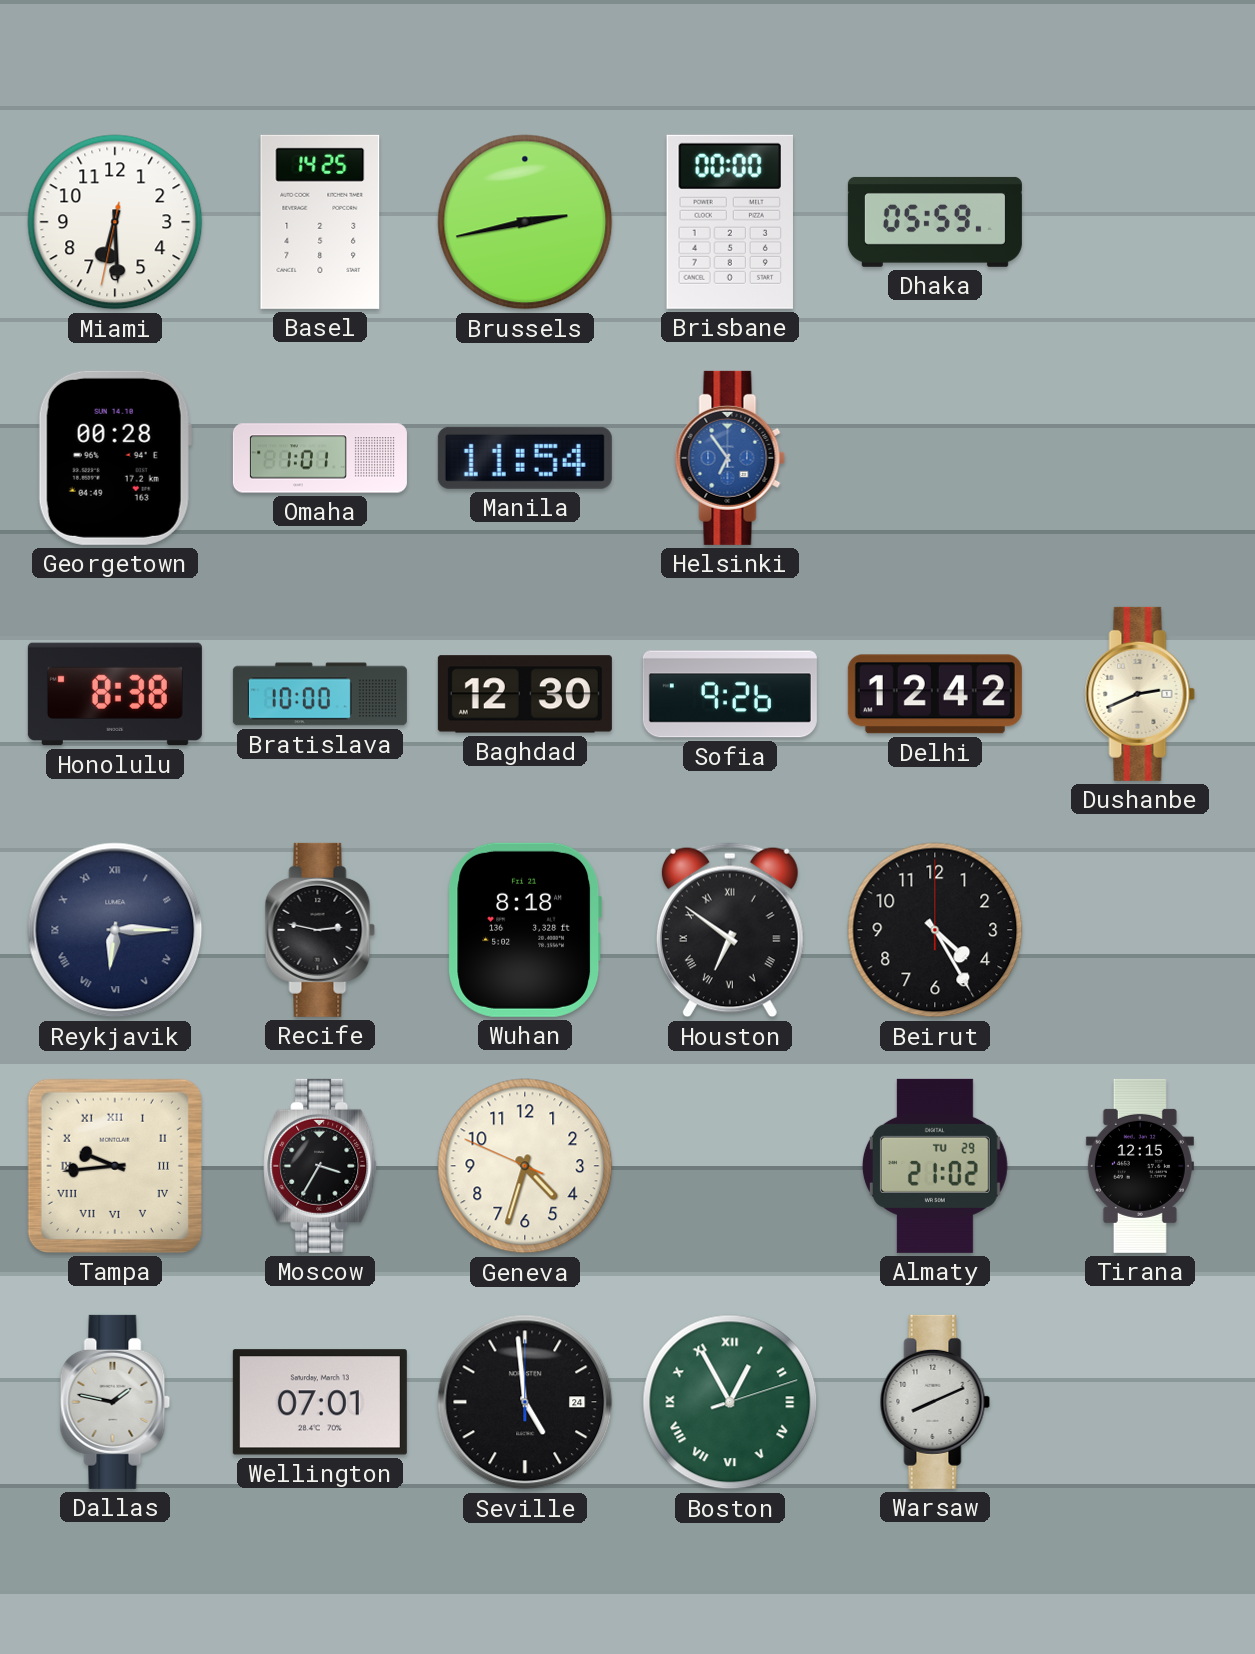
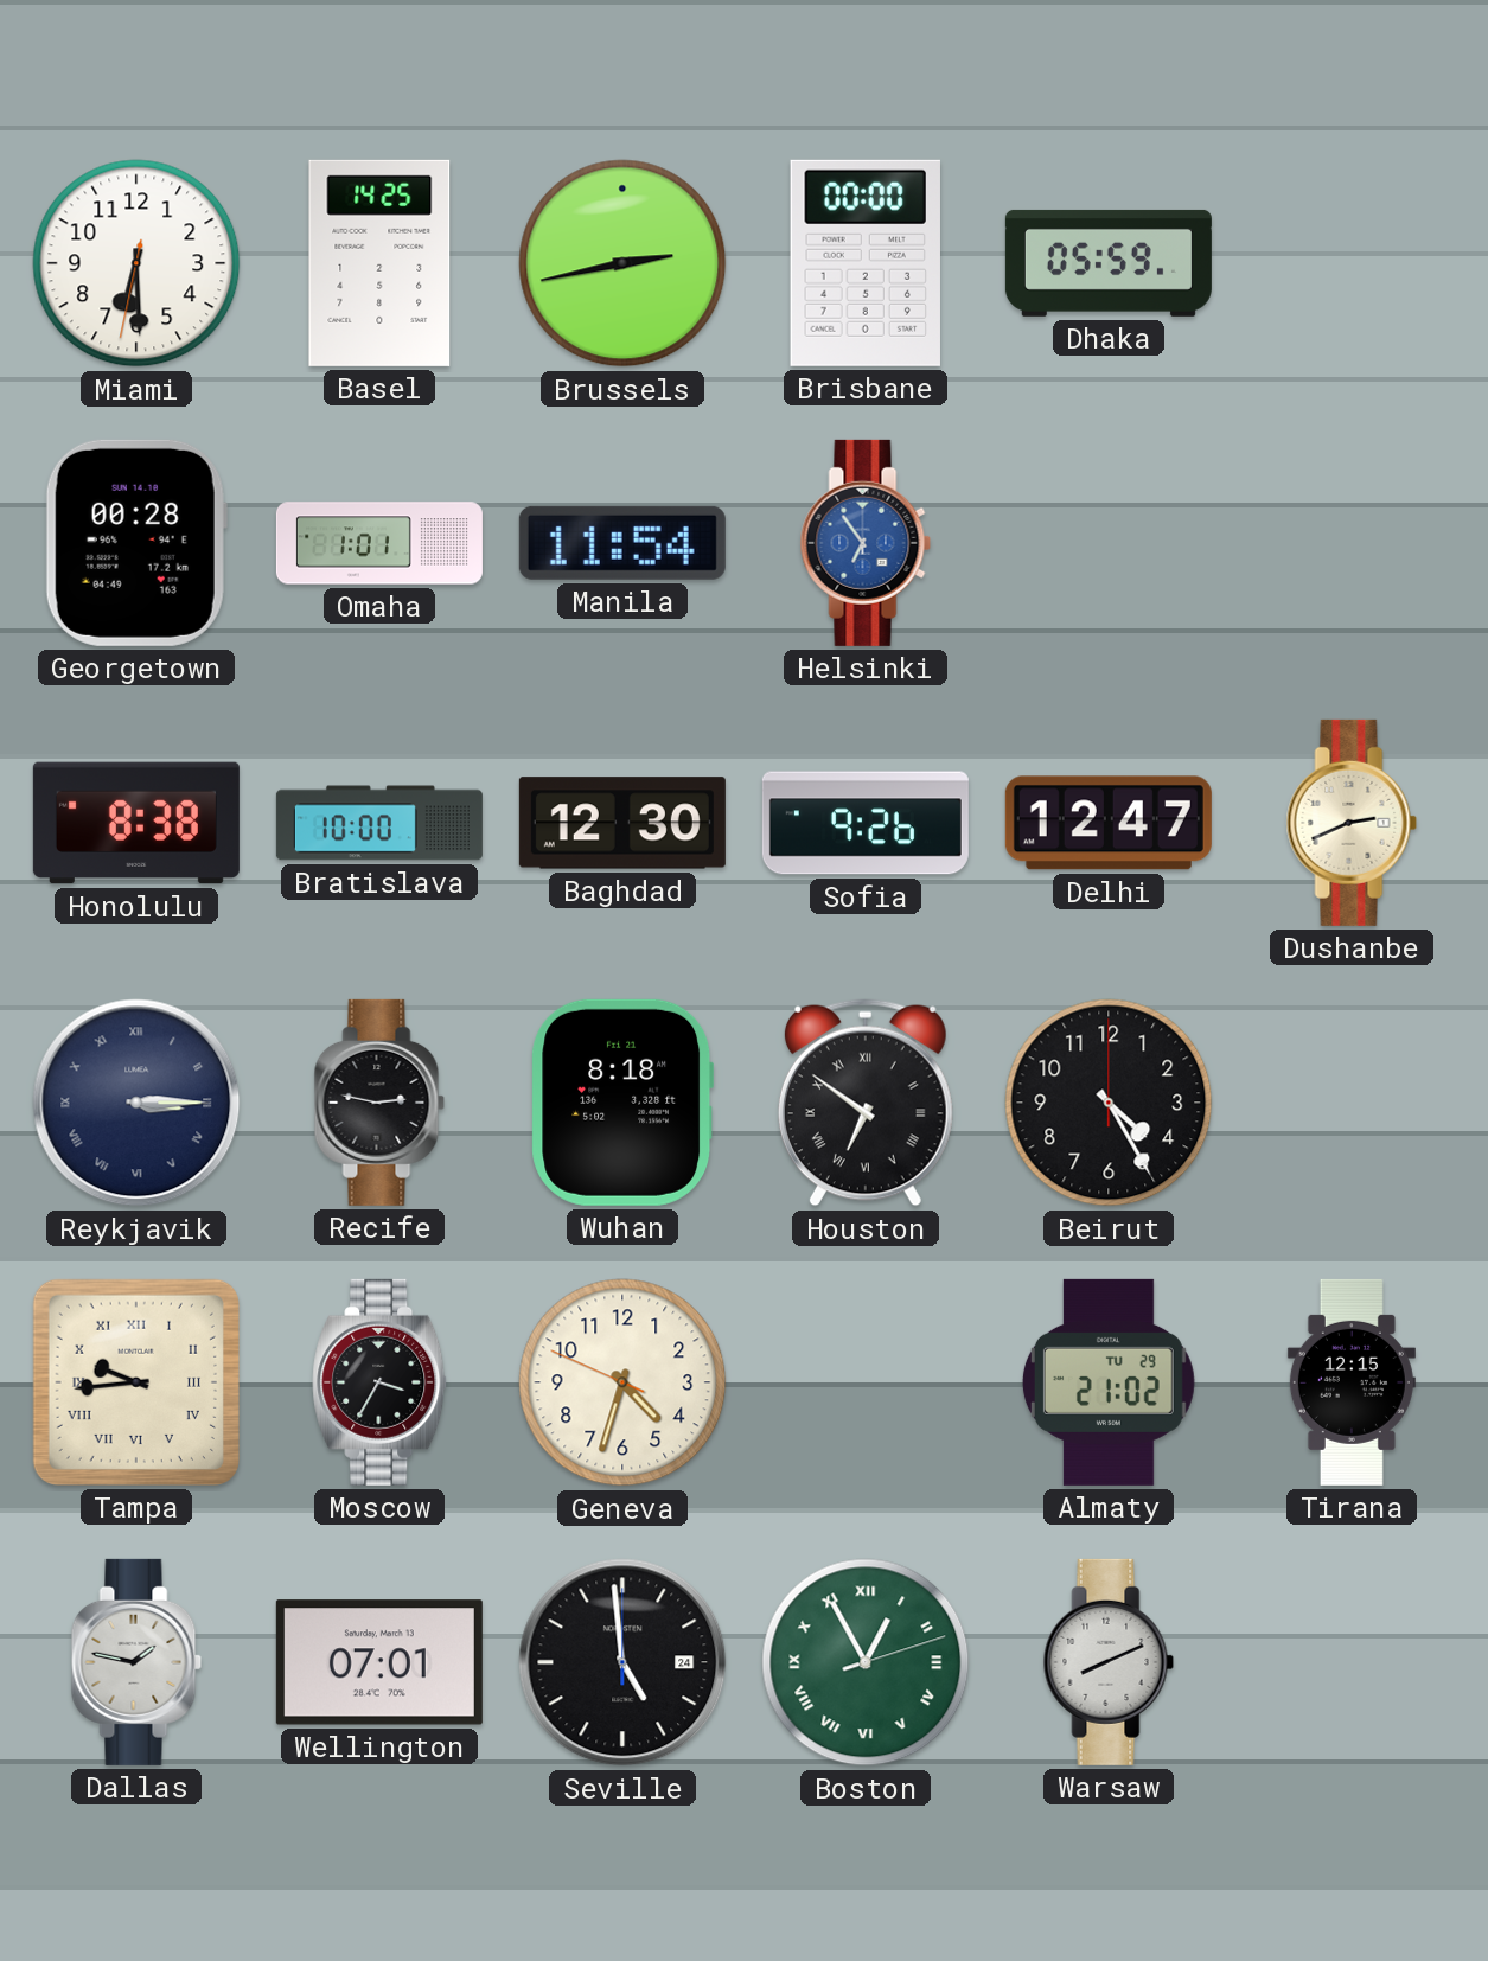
Delhi: 12:42 -> 12:47 (1109, 823)
Reykjavik: 6:15 -> 3:15 (136, 1103)
